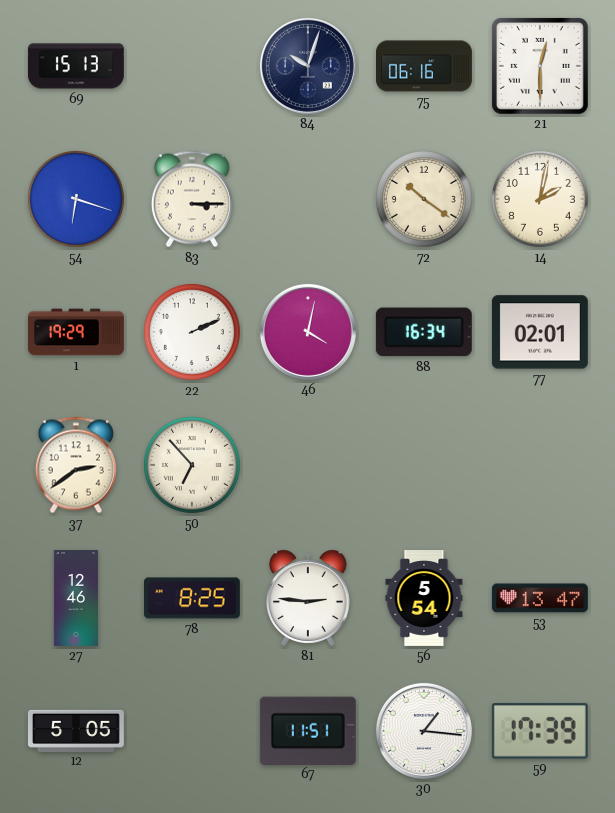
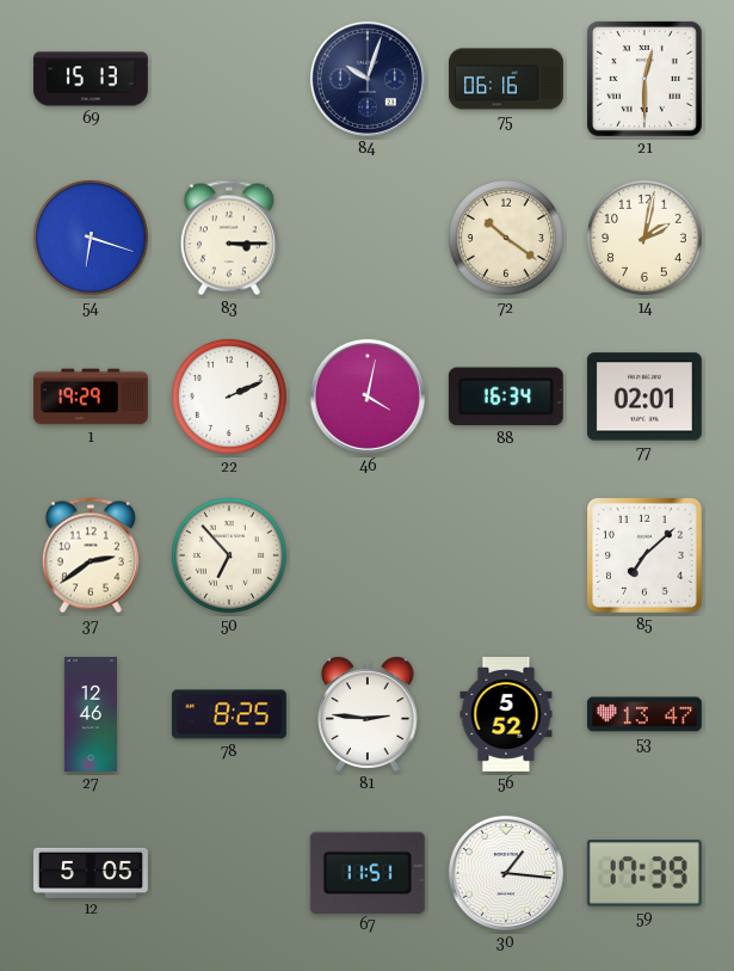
85: none -> 7:08 (644, 555)
56: 5:54 -> 5:52 (506, 715)
